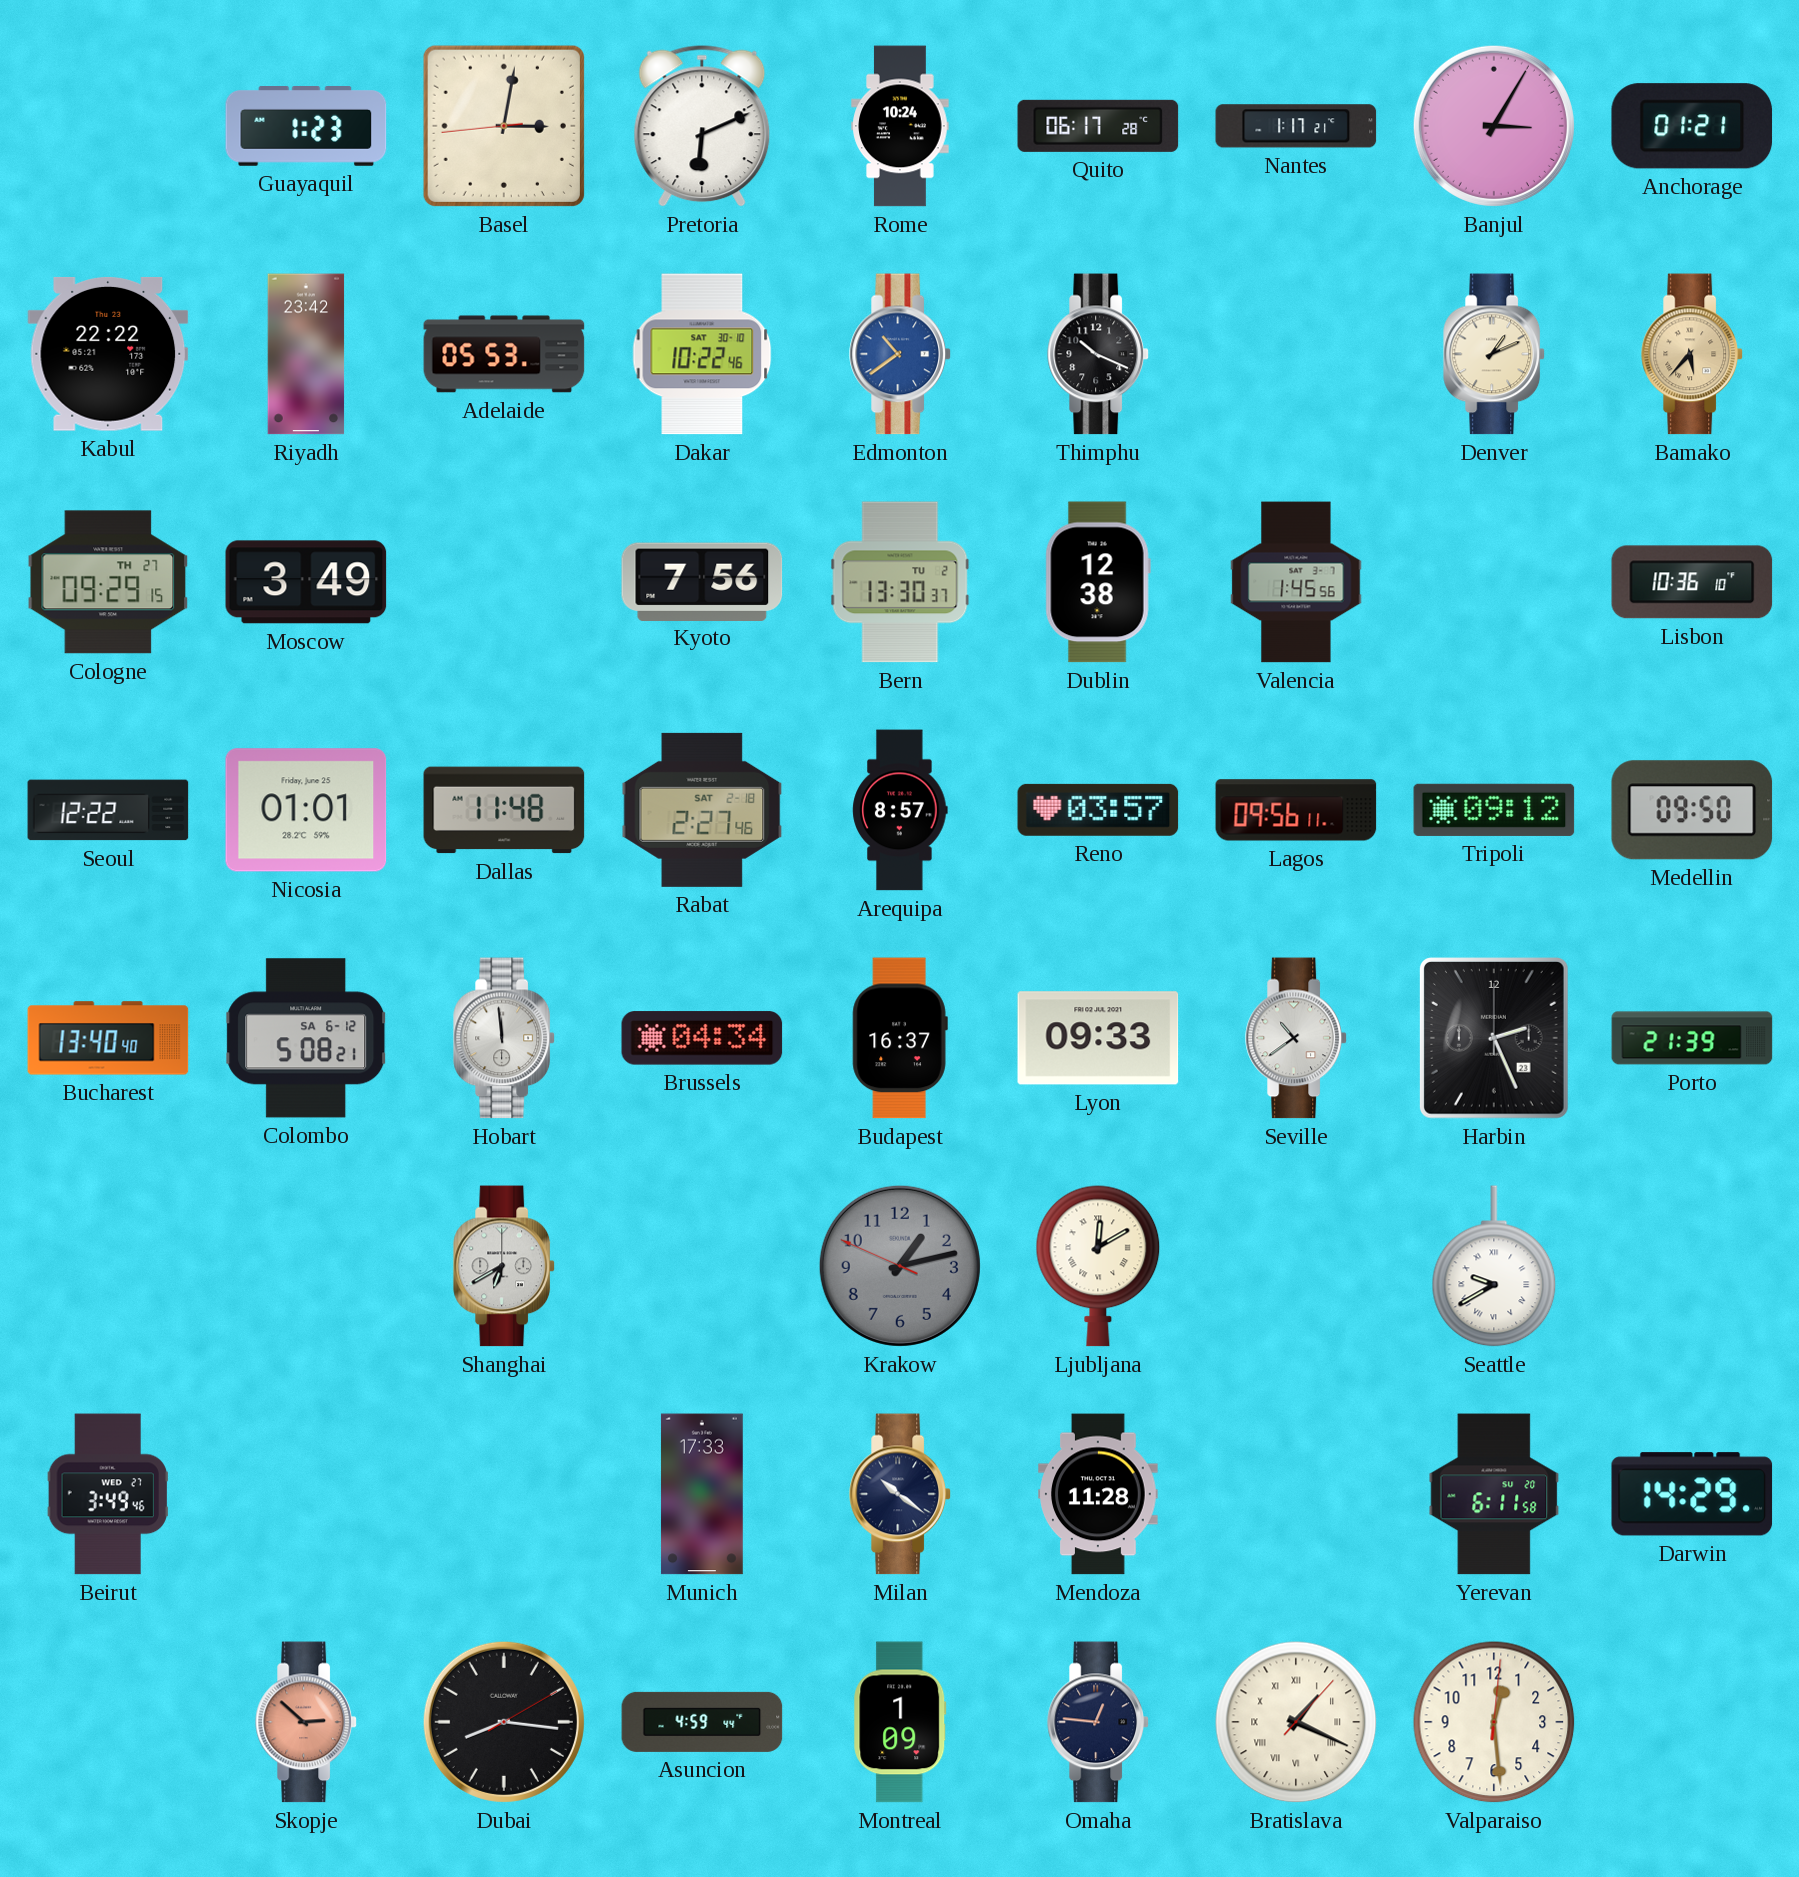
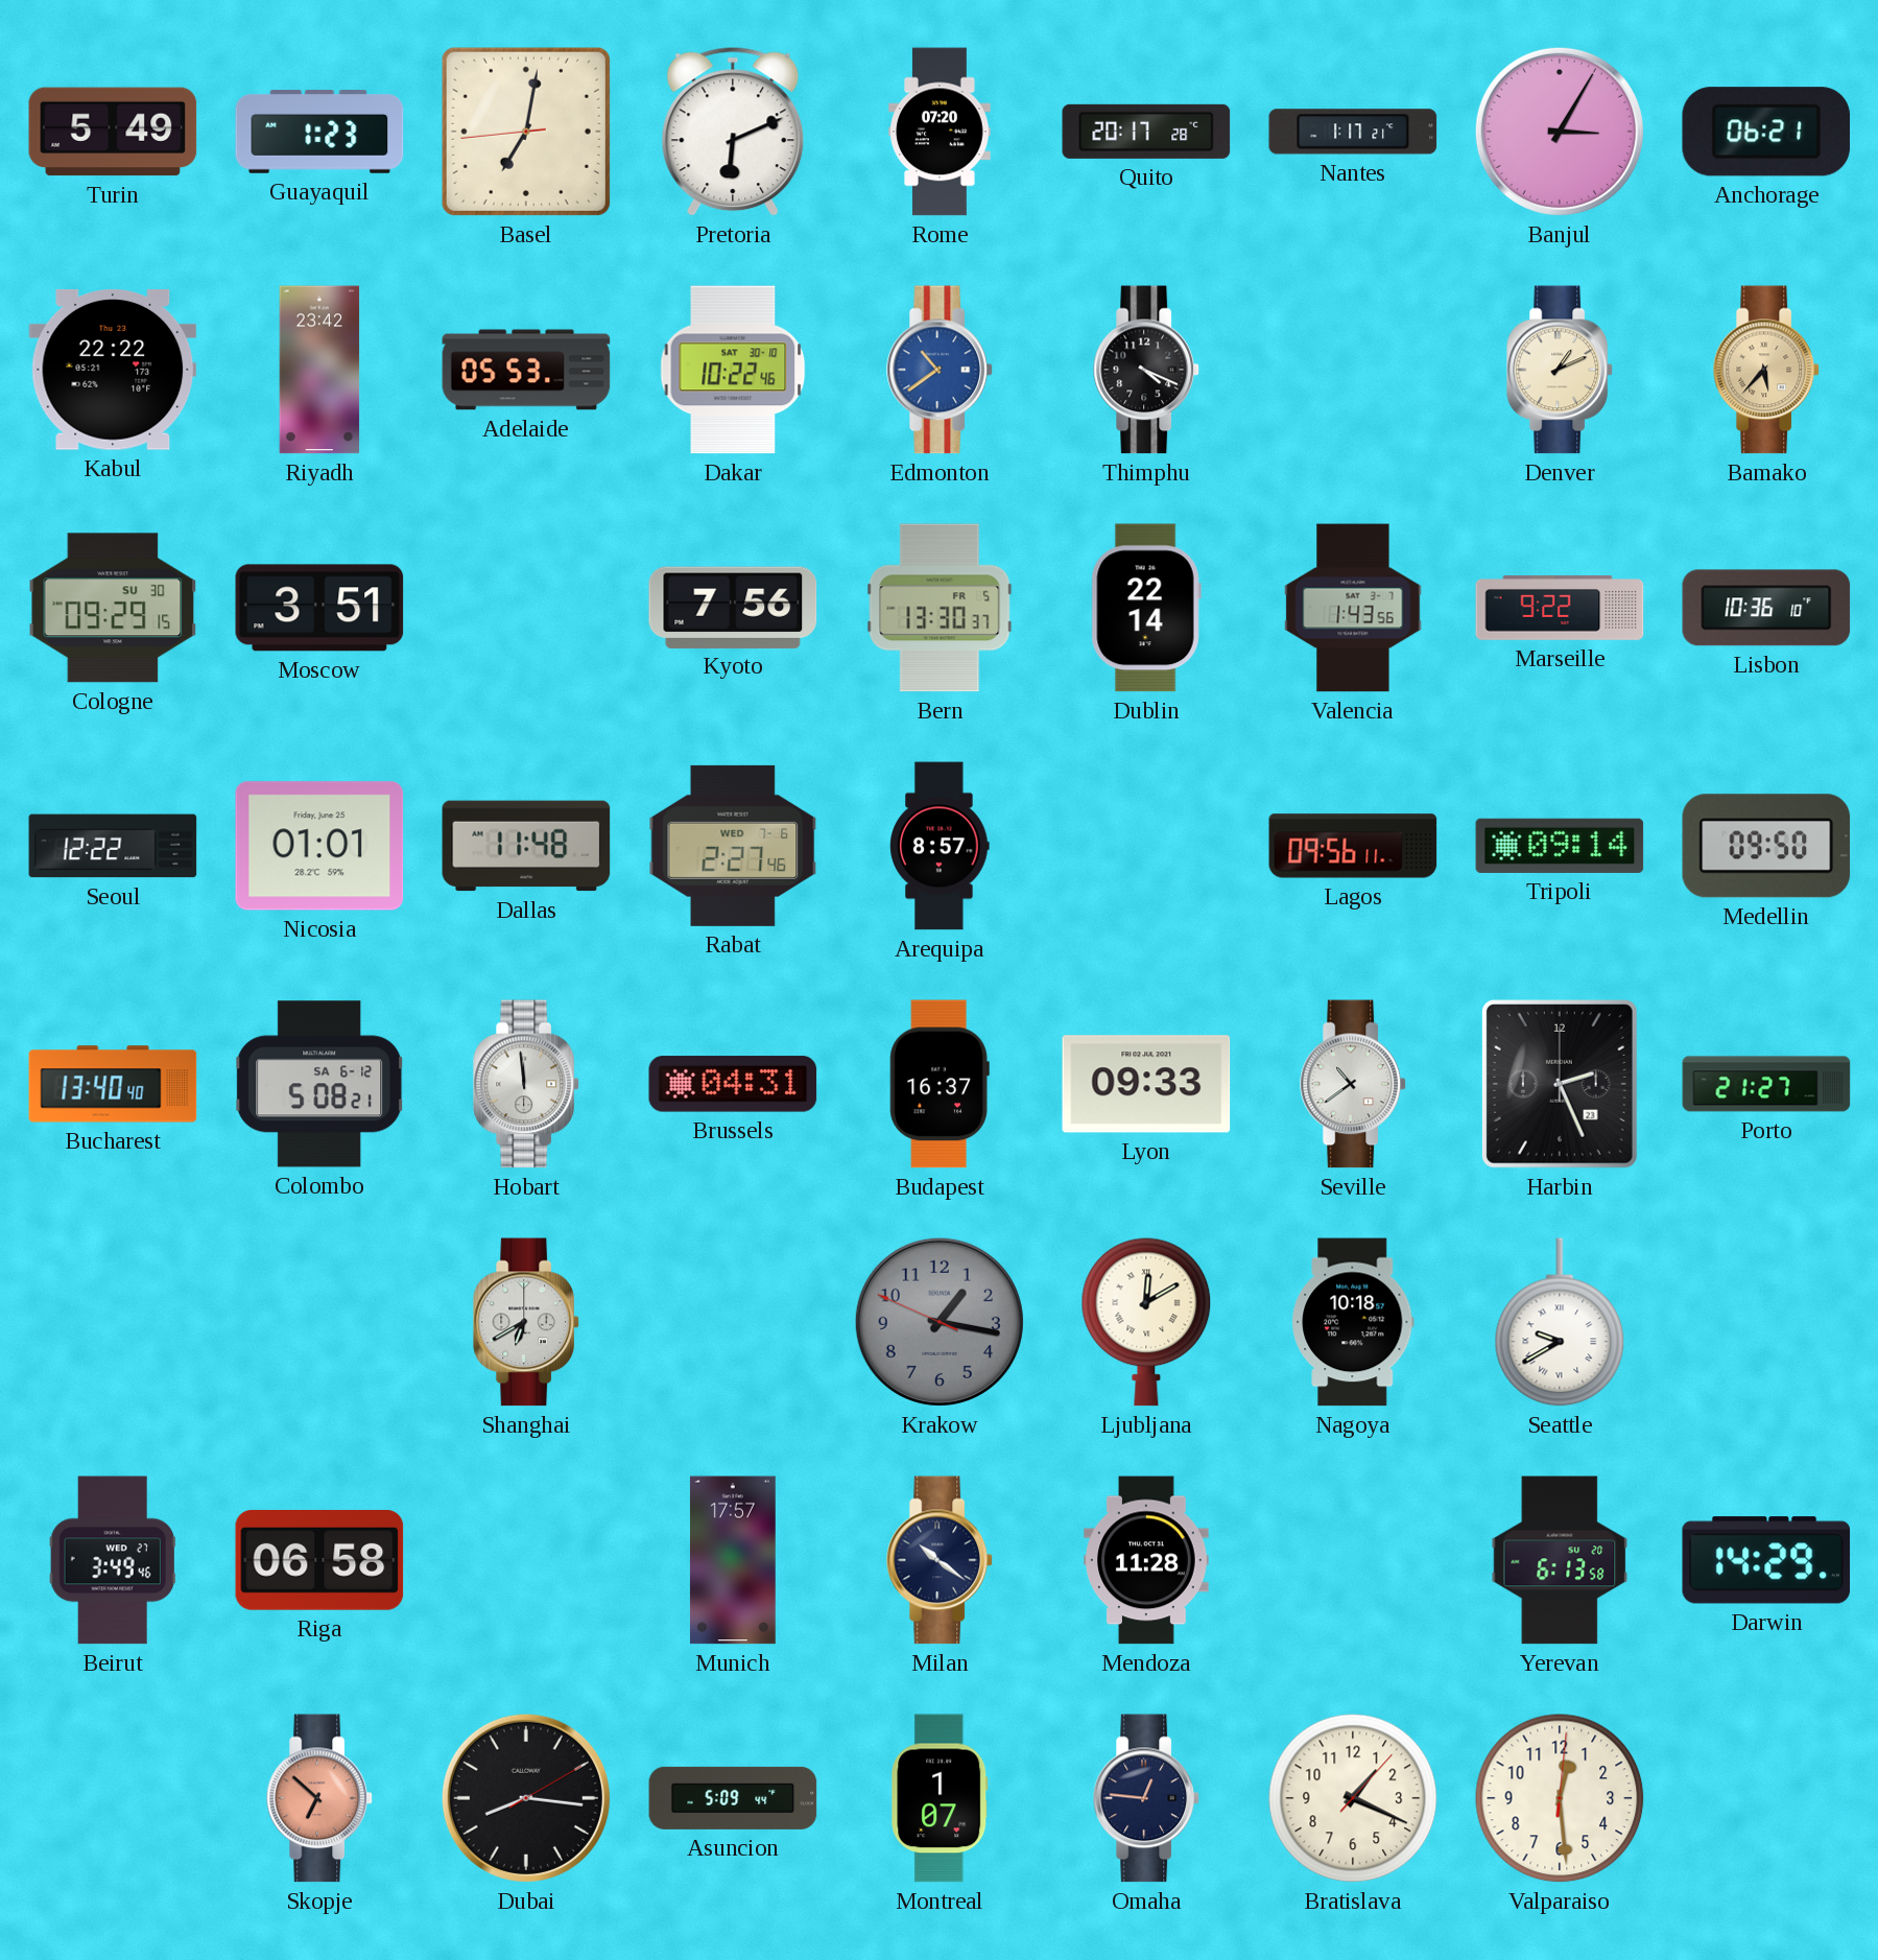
Turin: none -> 5:49 (113, 132)
Basel: 3:01 -> 7:01 (526, 132)
Rome: 10:24 -> 07:20 (940, 132)
Quito: 06:17 -> 20:17 (1146, 132)
Anchorage: 01:21 -> 06:21 (1766, 132)
Thimphu: 10:19 -> 4:19 (1146, 370)
Cologne date: TH 27 -> SU 30 (113, 608)
Moscow: 3:49 -> 3:51 (319, 608)
Bern date: TU 2 -> FR 5 (940, 608)
Dublin: 12:38 -> 22:14 (1146, 608)
Valencia: 1:45 -> 1:43 (1353, 608)
Marseille: none -> 9:22 (1560, 609)
Rabat date: SAT 2-18 -> WED 7-6 (733, 846)
Reno: 03:57 -> none (1098, 810)
Tripoli: 09:12 -> 09:14 (1560, 846)
Brussels: 04:34 -> 04:31 (733, 1084)
Porto: 21:39 -> 21:27 (1766, 1084)
Krakow: 1:12 -> 1:16 (940, 1322)
Nagoya: none -> 10:18 (1353, 1322)
Riga: none -> 06:58 (319, 1561)
Munich: 17:33 -> 17:57 (733, 1560)
Yerevan: 6:11 -> 6:13 (1560, 1560)
Skopje: 2:52 -> 6:52 (319, 1798)
Asuncion: 4:59 -> 5:09 (733, 1798)
Montreal: 1:09 -> 1:07 (940, 1798)
Bratislava numerals: Roman -> Arabic (1353, 1798)
